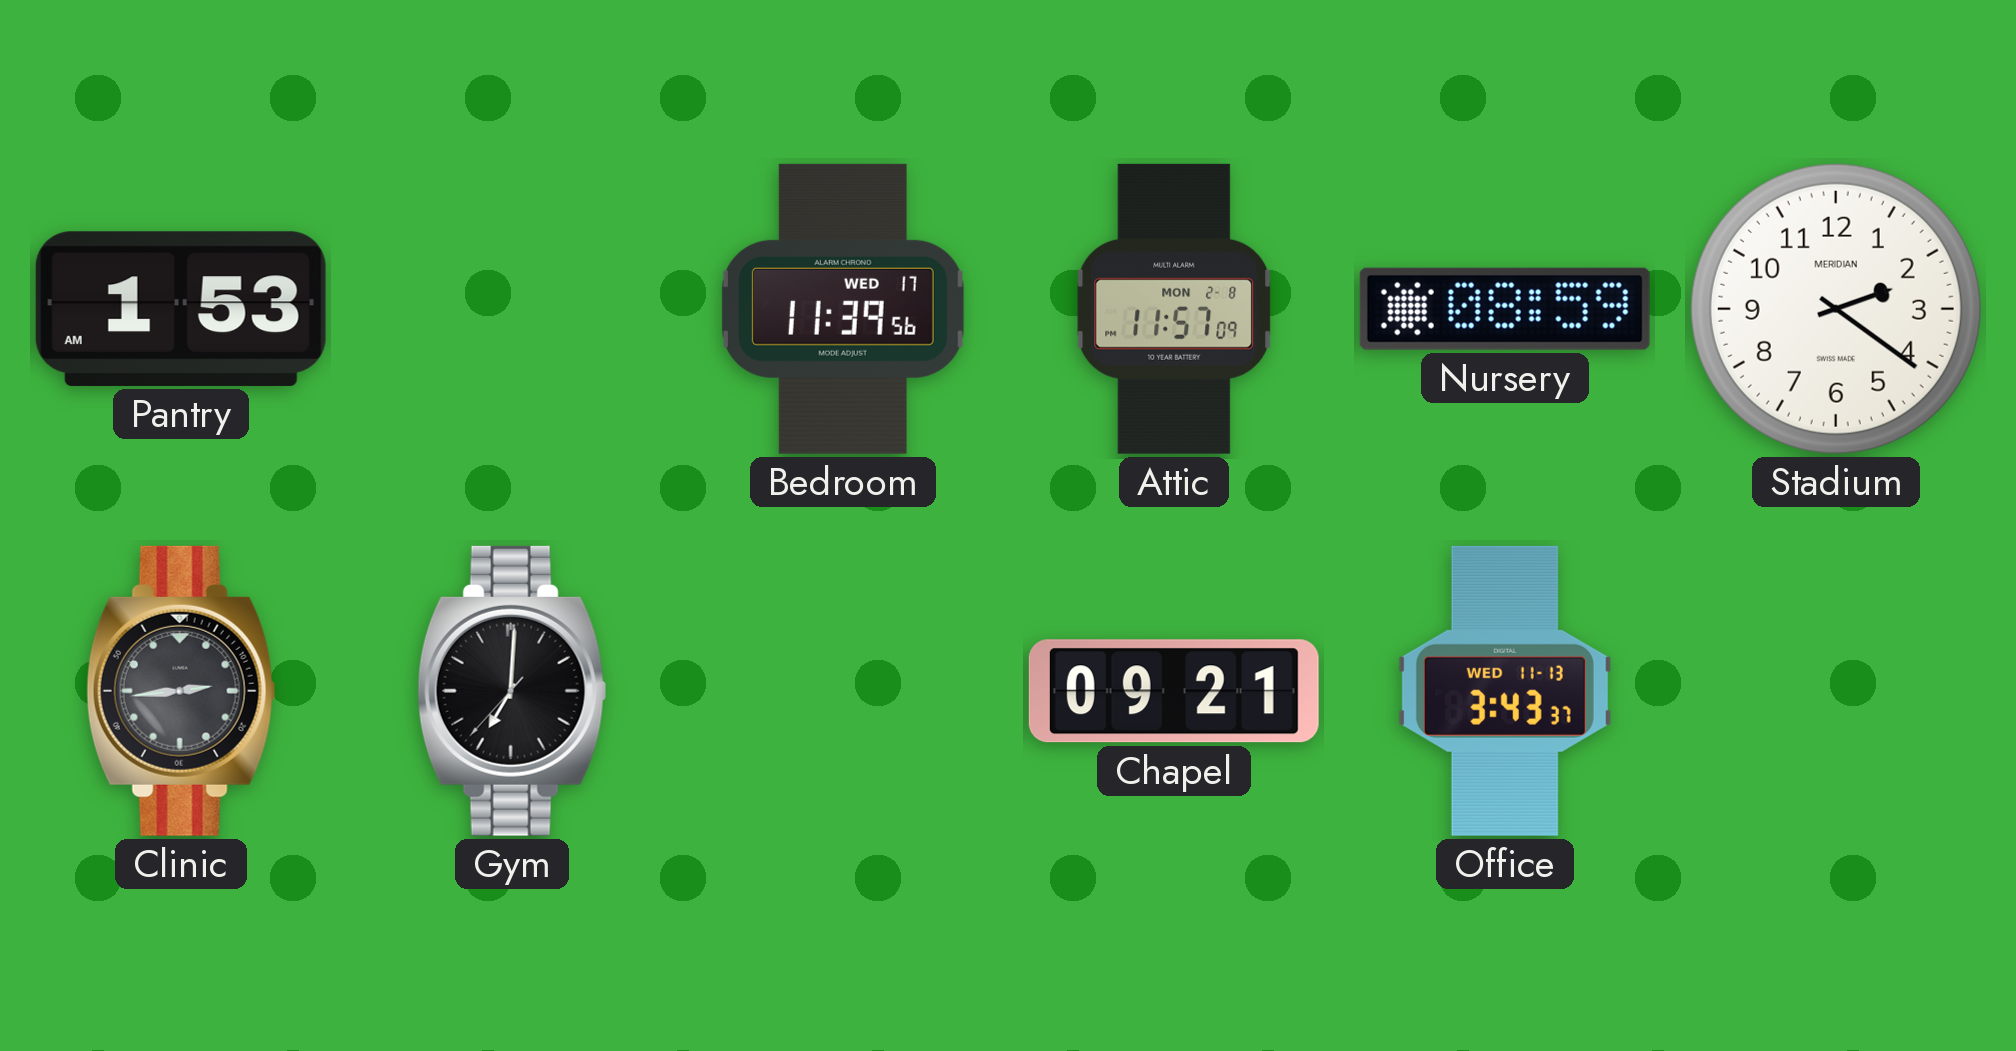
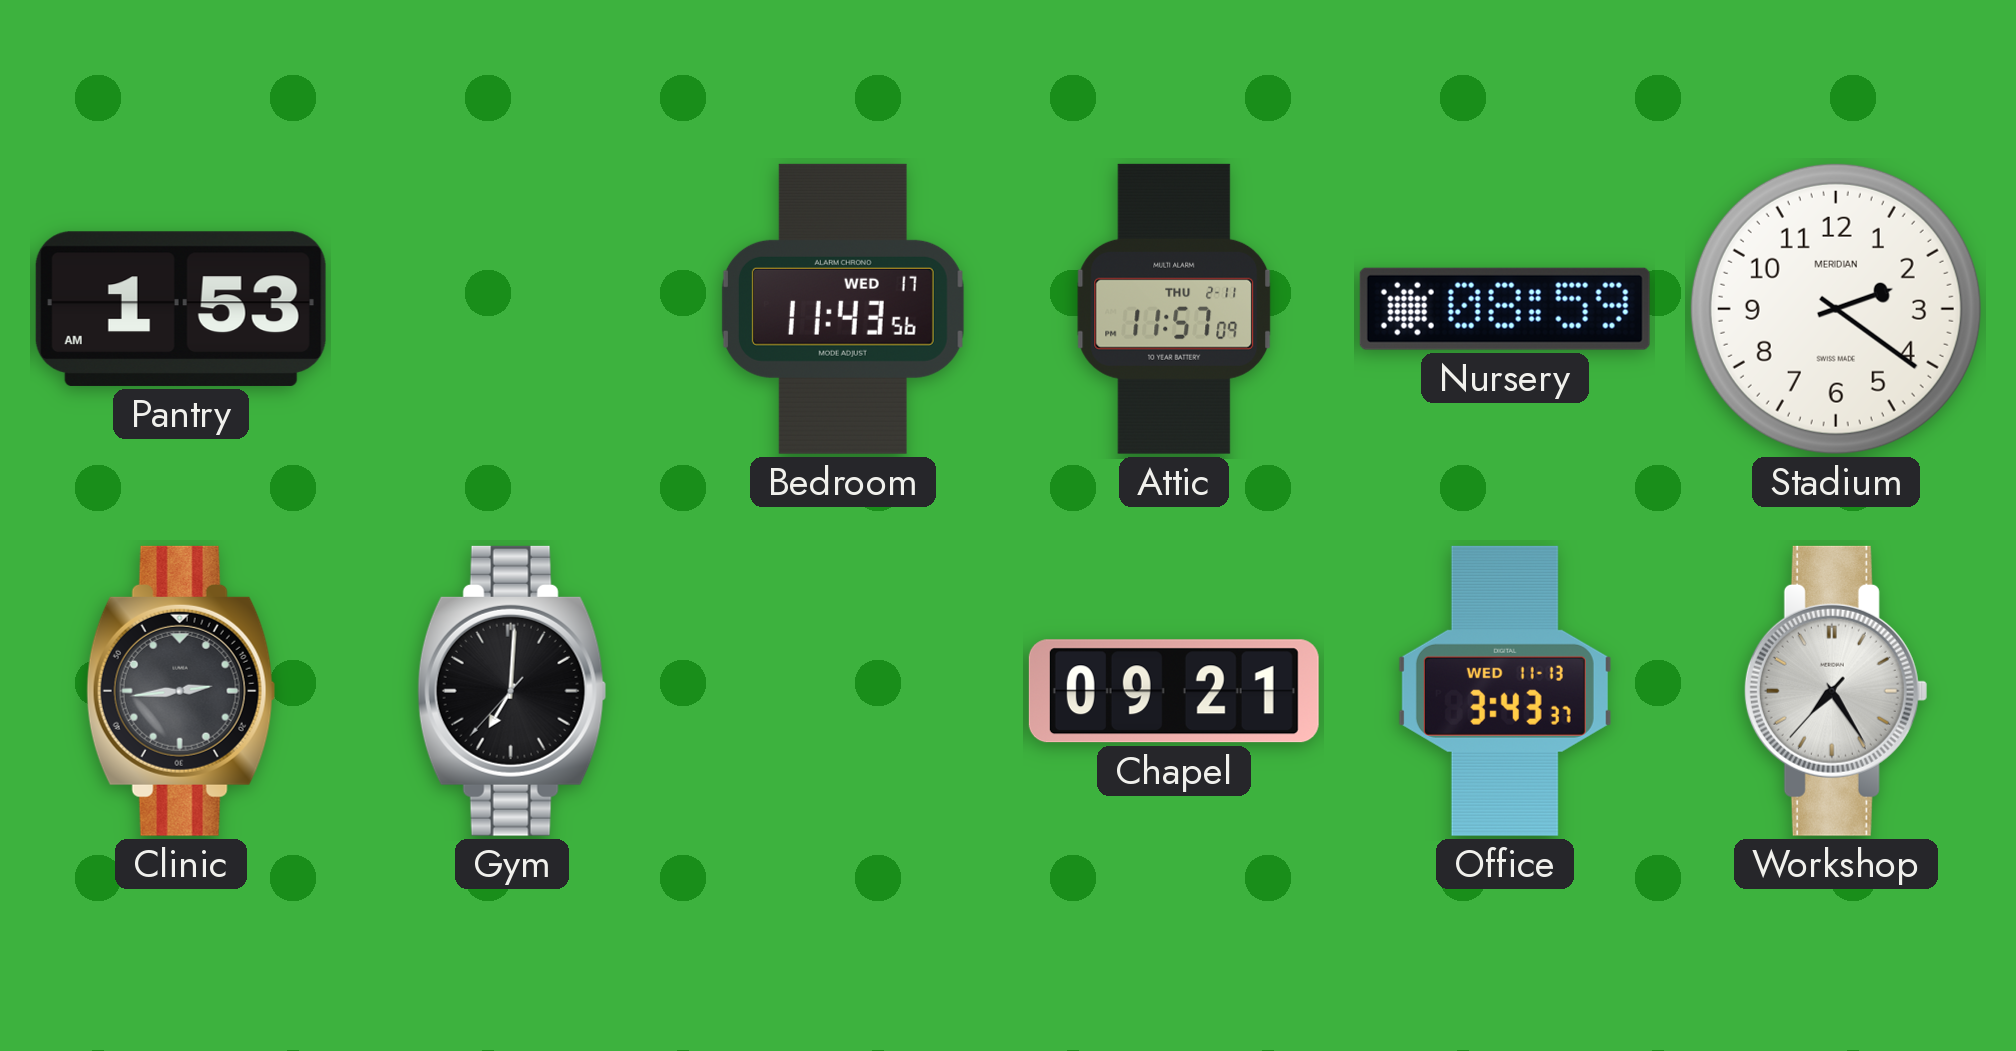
Bedroom: 11:39 -> 11:43 (843, 309)
Attic date: MON 2-8 -> THU 2-11 (1174, 309)
Workshop: none -> 7:24 (1836, 691)
